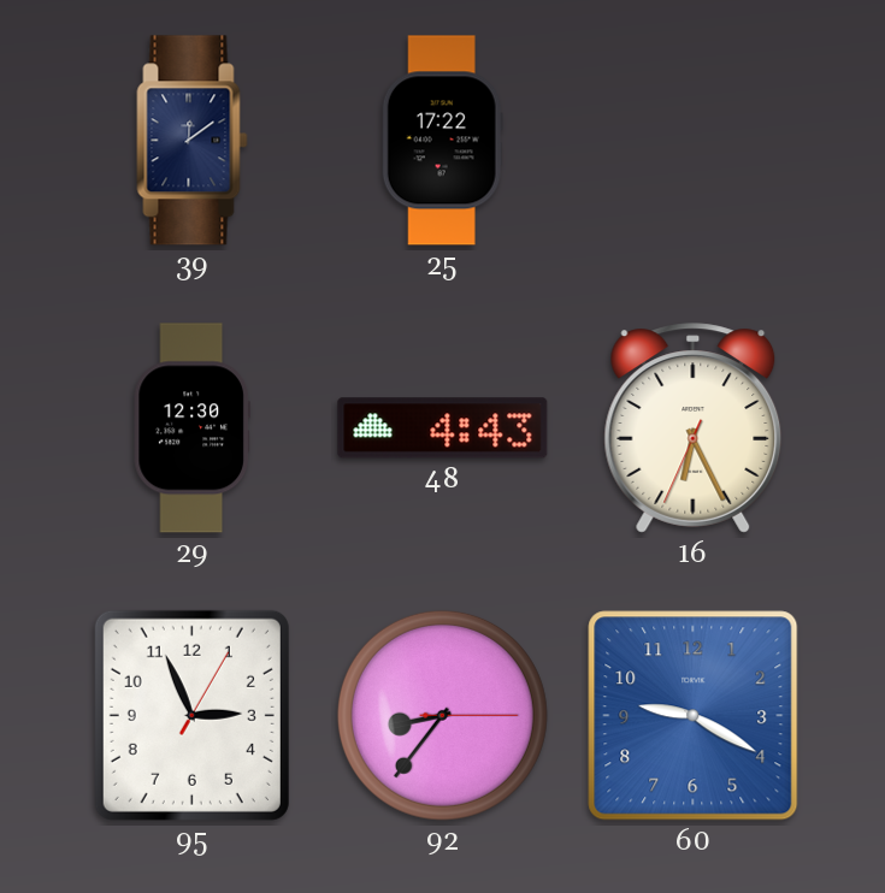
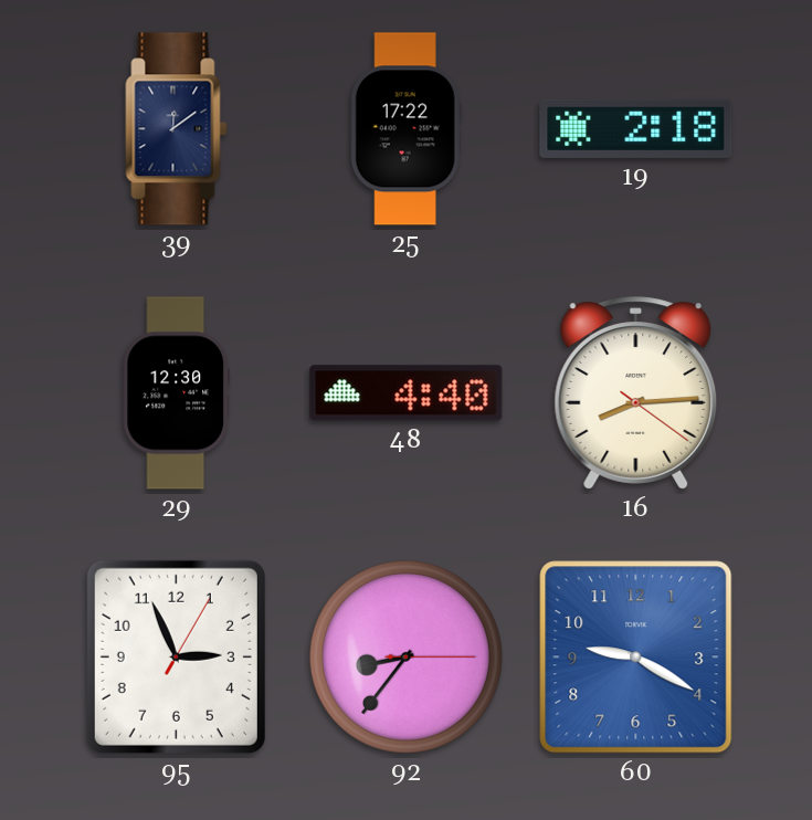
19: none -> 2:18 (636, 128)
48: 4:43 -> 4:40 (407, 393)
16: 6:25 -> 8:14 (636, 393)
